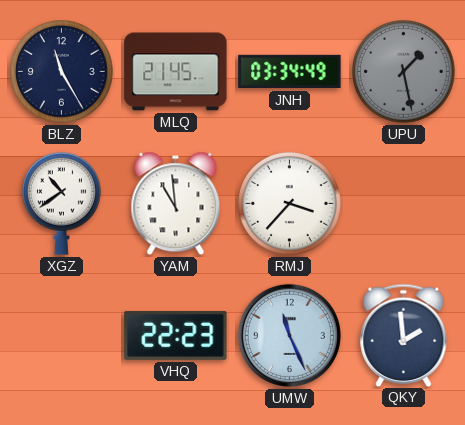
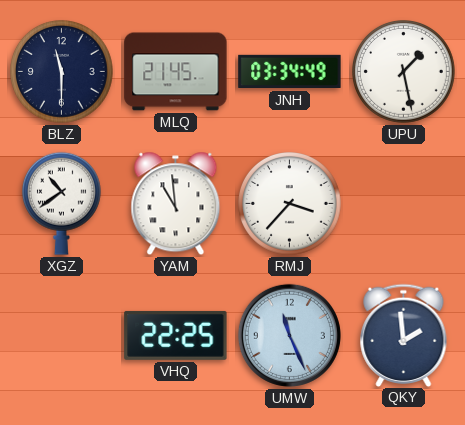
BLZ: 11:25 -> 11:30 (62, 72)
UPU dial: grey -> white (404, 72)
VHQ: 22:23 -> 22:25 (176, 335)
